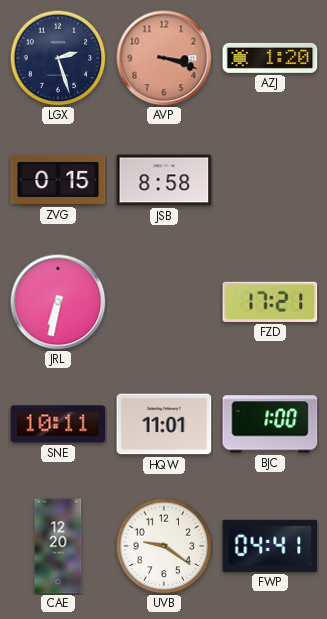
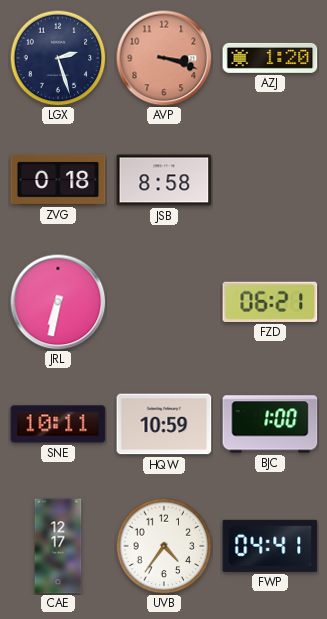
ZVG: 0:15 -> 0:18 (58, 180)
FZD: 17:21 -> 06:21 (270, 302)
HQW: 11:01 -> 10:59 (164, 424)
CAE: 12:20 -> 12:17 (58, 546)
UVB: 9:21 -> 4:36 (164, 546)
